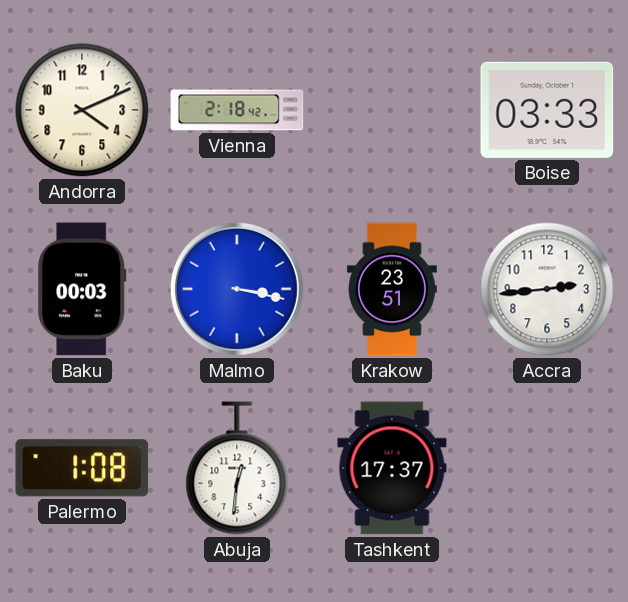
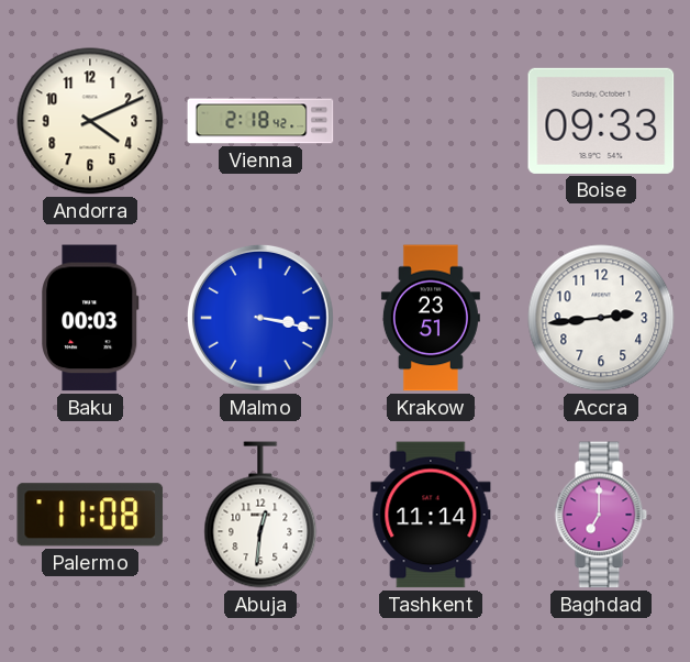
Boise: 03:33 -> 09:33 (601, 121)
Palermo: 1:08 -> 11:08 (90, 515)
Tashkent: 17:37 -> 11:14 (431, 515)
Baghdad: none -> 7:00 (601, 515)
